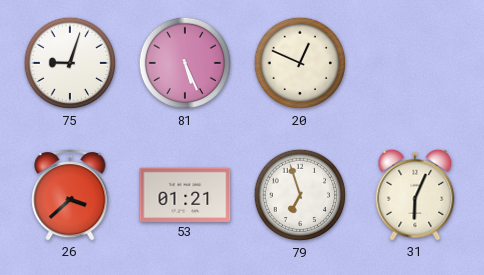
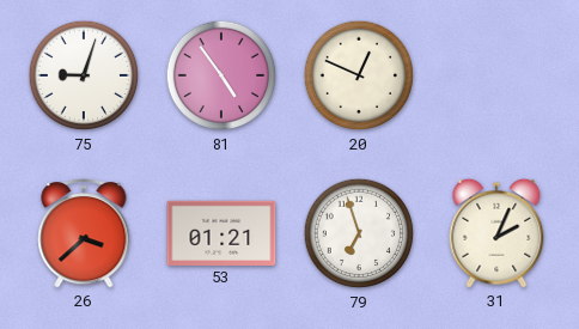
81: 5:26 -> 4:54 (221, 75)
31: 6:04 -> 2:04 (496, 233)
